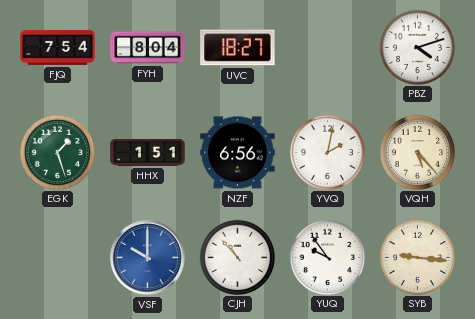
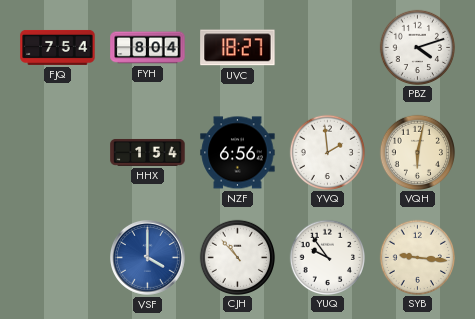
EGK: 1:27 -> none (57, 152)
HHX: 1:51 -> 1:54 (148, 152)
YVQ: 2:02 -> 1:59 (327, 152)
VQH: 5:23 -> 6:02 (417, 152)
VSF: 10:00 -> 4:00 (148, 258)
